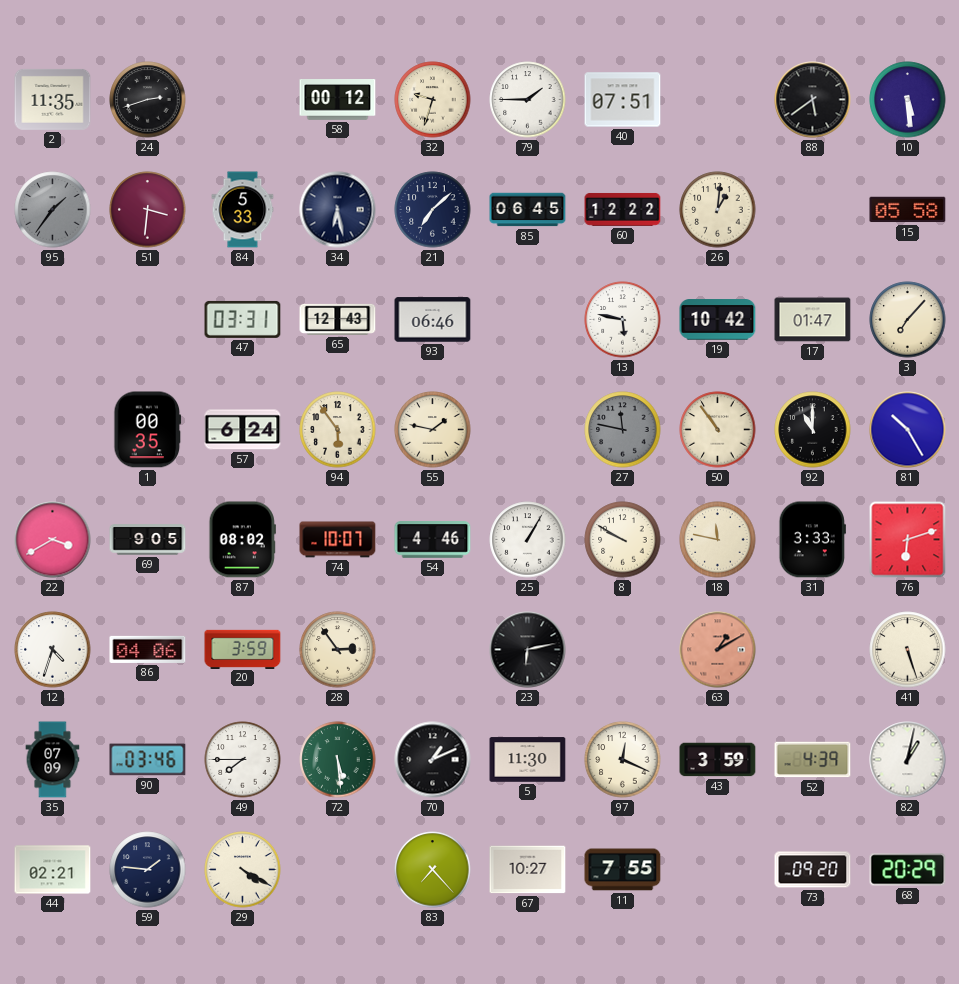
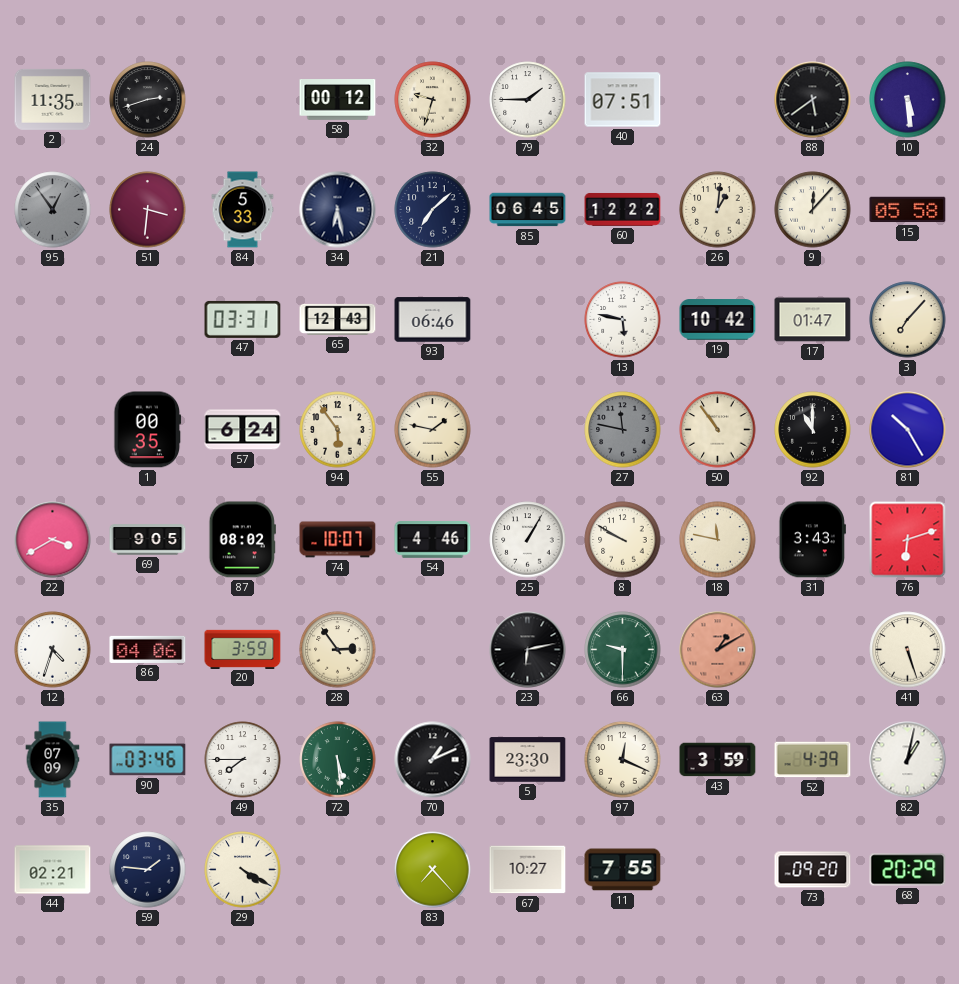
95: 1:36 -> 12:54 (53, 210)
9: none -> 12:07 (813, 210)
31: 3:33 -> 3:43 (812, 540)
66: none -> 9:30 (623, 650)
5: 11:30 -> 23:30 (528, 760)
